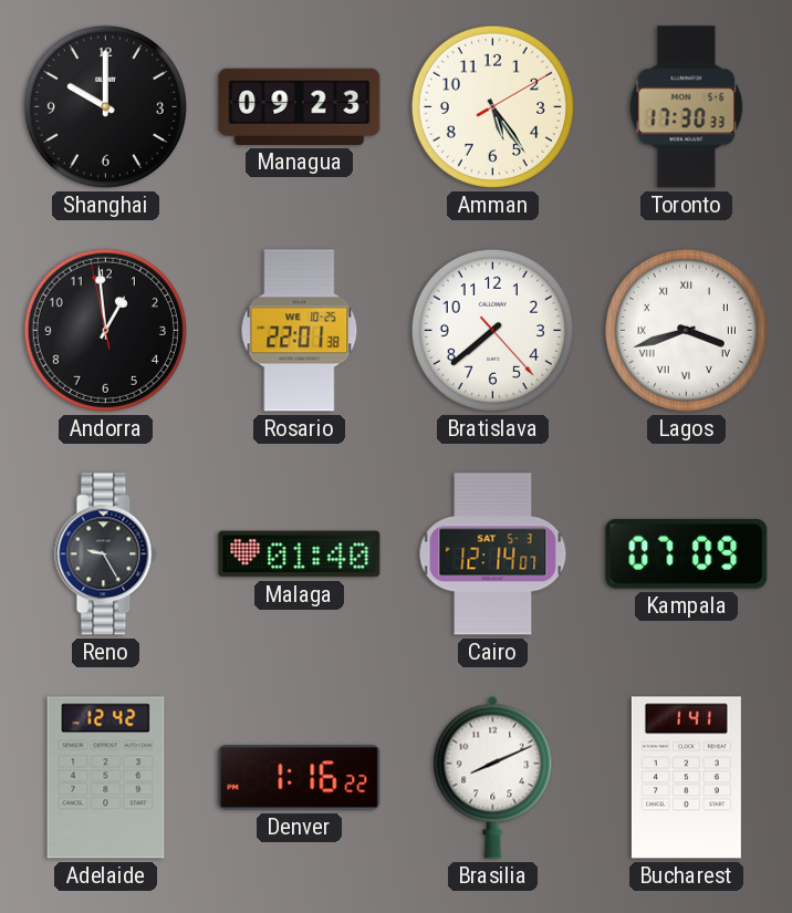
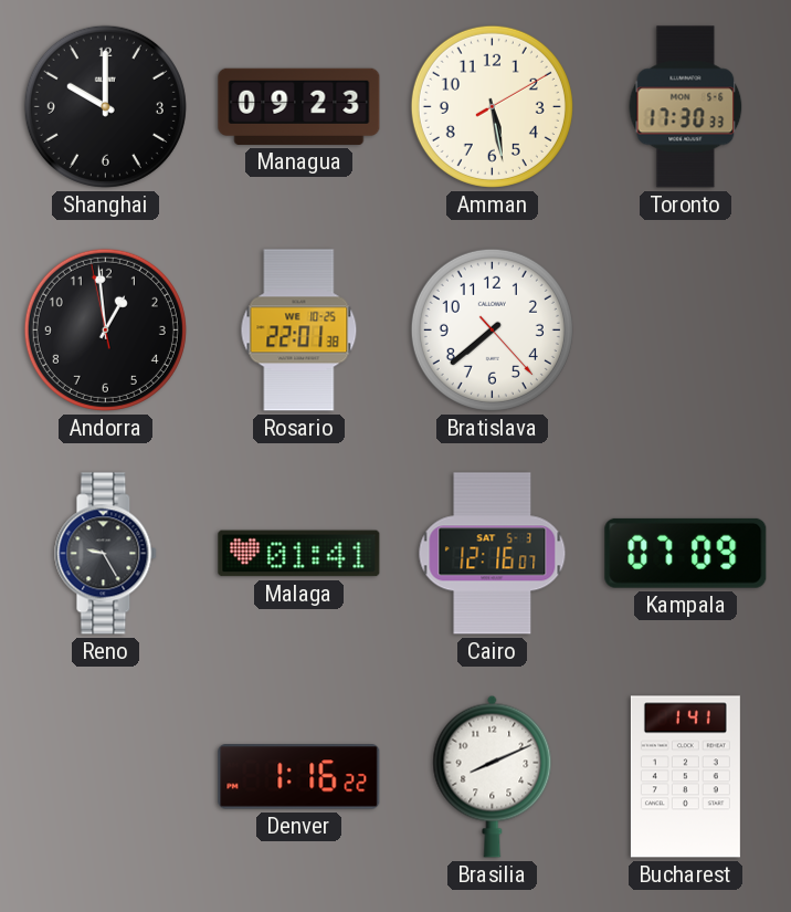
Amman: 5:24 -> 5:28 (492, 106)
Lagos: 3:42 -> none (686, 330)
Malaga: 01:40 -> 01:41 (299, 554)
Cairo: 12:14 -> 12:16 (493, 554)
Adelaide: 12:42 -> none (106, 778)
